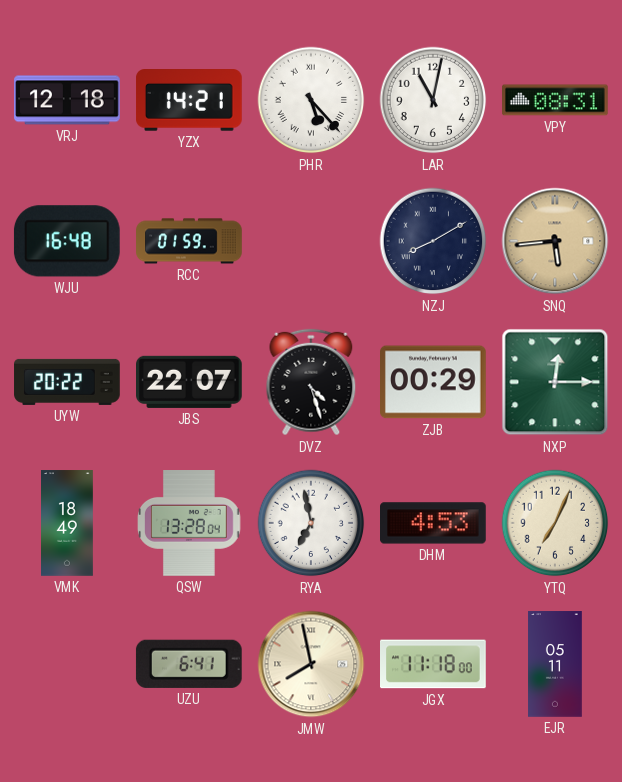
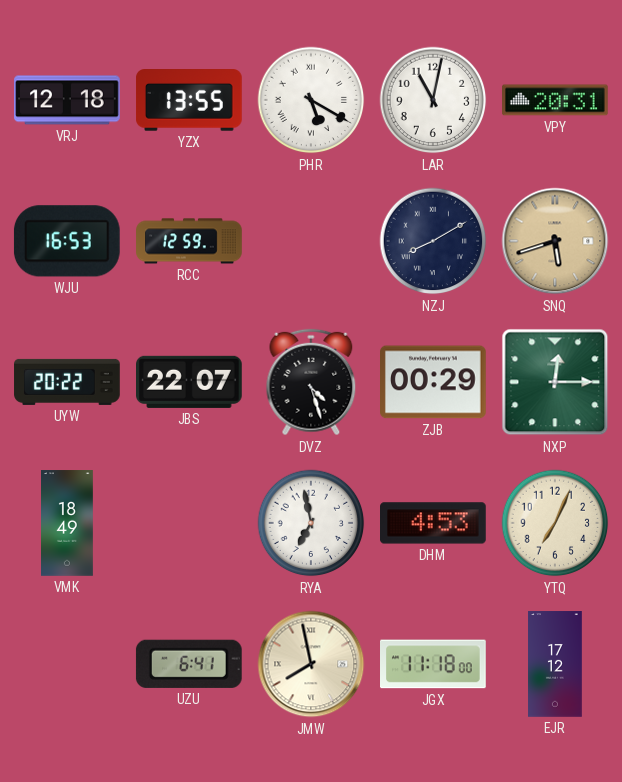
YZX: 14:21 -> 13:55 (190, 100)
PHR: 5:23 -> 5:20 (311, 100)
VPY: 08:31 -> 20:31 (556, 100)
WJU: 16:48 -> 16:53 (67, 241)
RCC: 01:59 -> 12:59 (189, 241)
SNQ: 5:44 -> 5:42 (555, 241)
QSW: 13:28 -> none (189, 523)
EJR: 05:11 -> 17:12 (555, 664)
